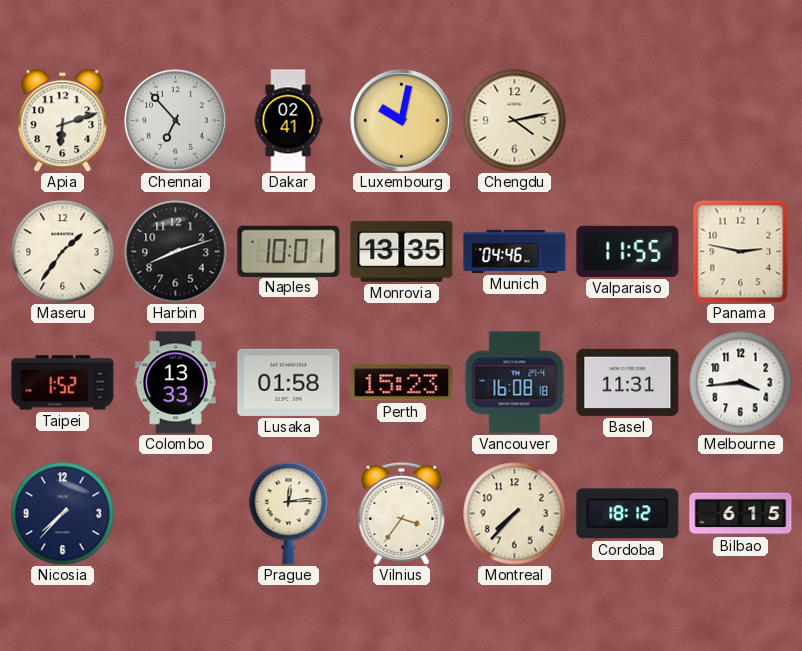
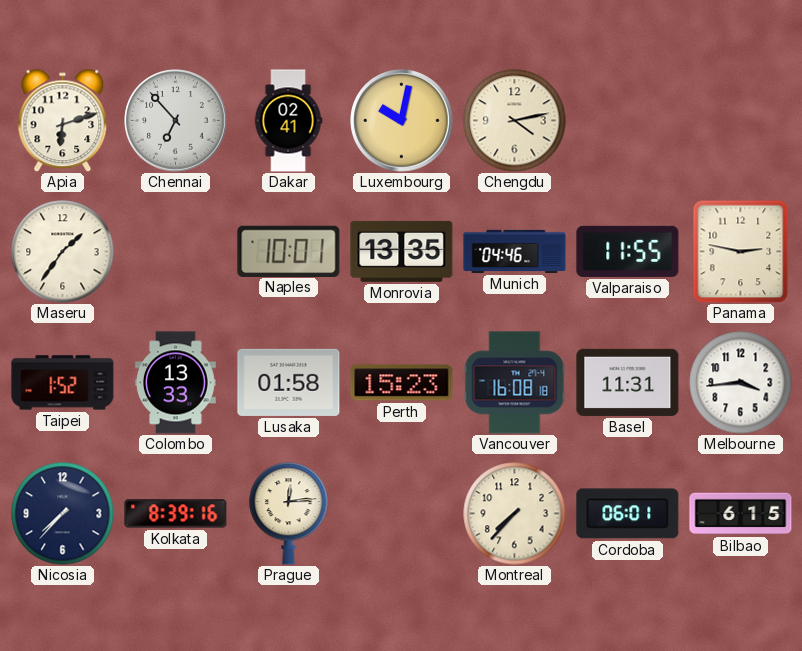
Harbin: 8:12 -> none (176, 252)
Kolkata: none -> 8:39 (176, 514)
Vilnius: 3:36 -> none (402, 513)
Cordoba: 18:12 -> 06:01 (628, 514)
